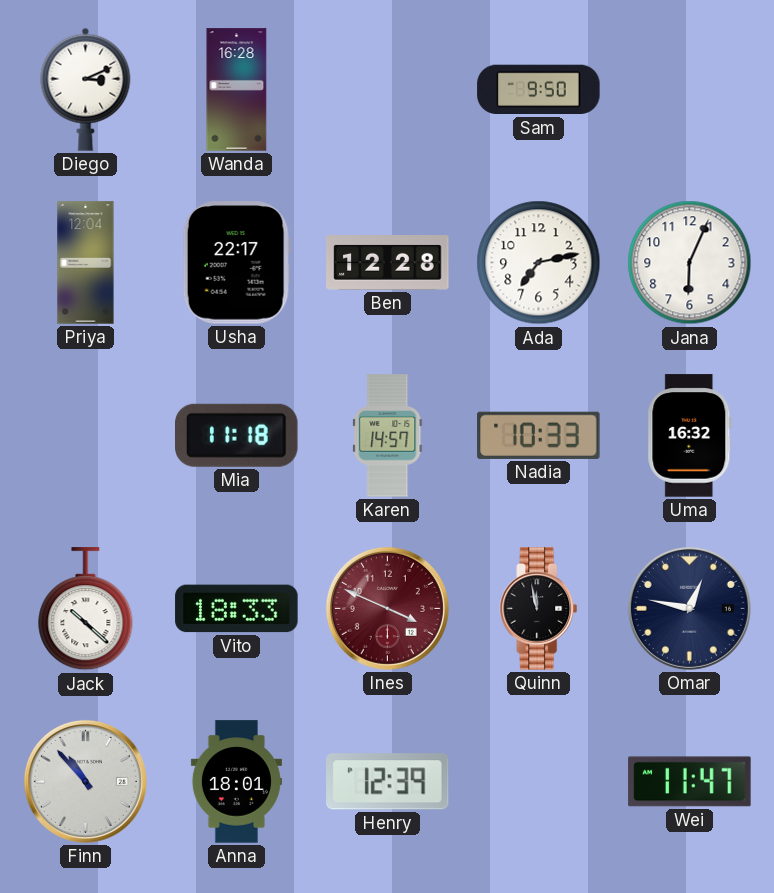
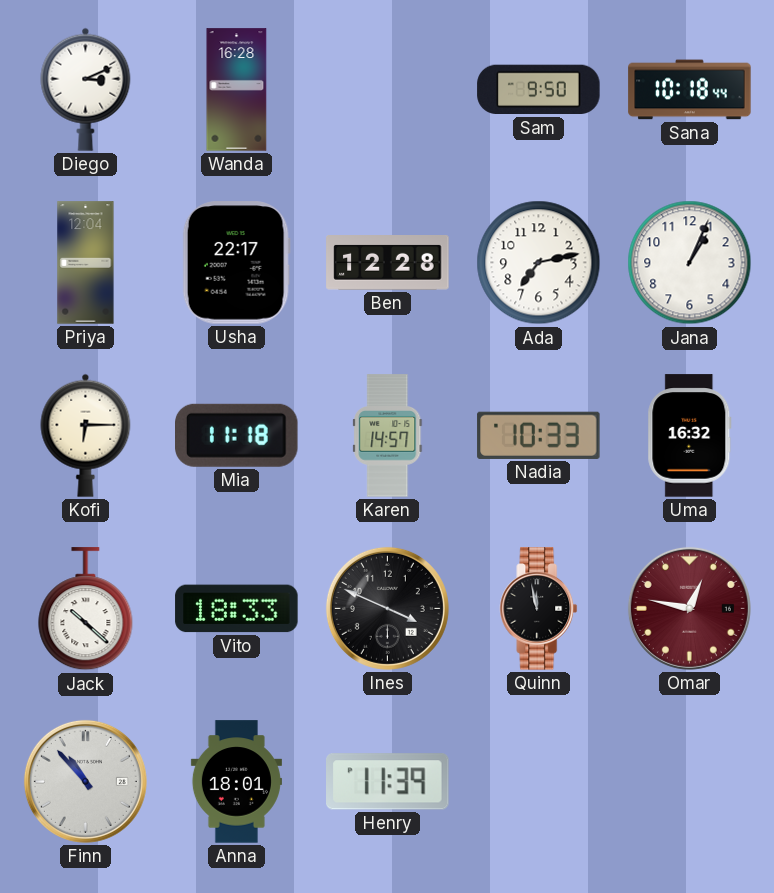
Sana: none -> 10:18 (690, 90)
Jana: 6:04 -> 1:04 (690, 263)
Kofi: none -> 6:15 (86, 435)
Ines dial: burgundy -> black (387, 608)
Omar dial: navy -> burgundy (689, 608)
Henry: 12:39 -> 11:39 (388, 782)
Wei: 11:47 -> none (690, 782)
